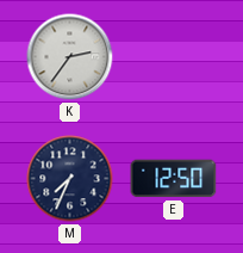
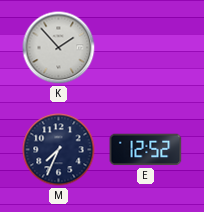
K: 2:36 -> 1:53 (59, 48)
E: 12:50 -> 12:52 (146, 150)
